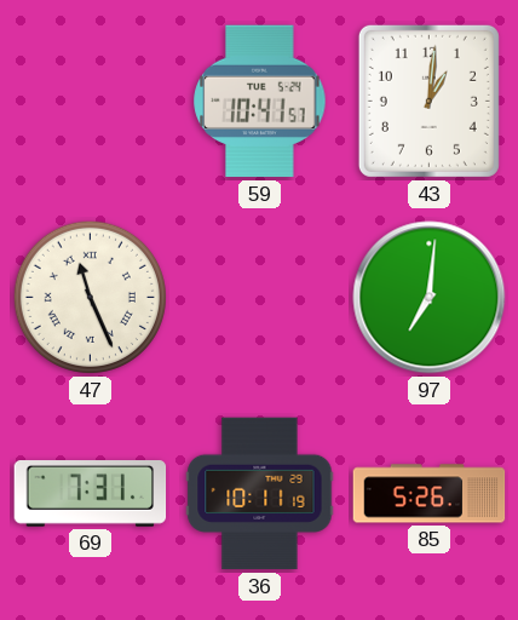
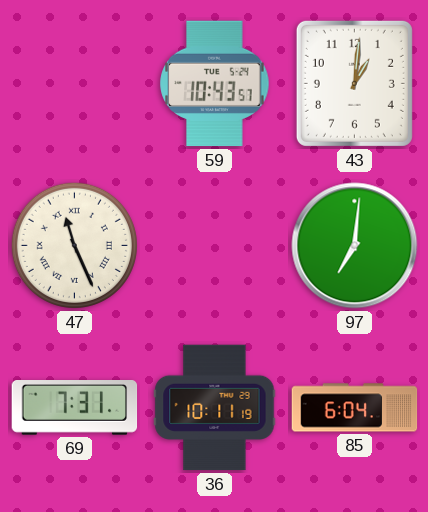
59: 10:41 -> 10:43 (215, 84)
85: 5:26 -> 6:04 (355, 408)
